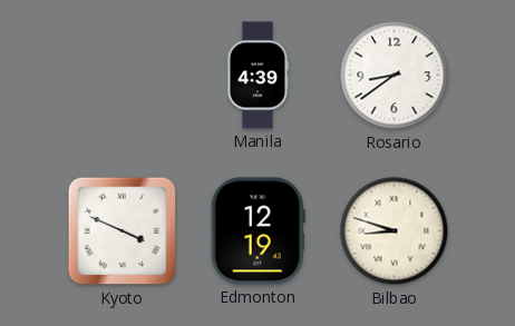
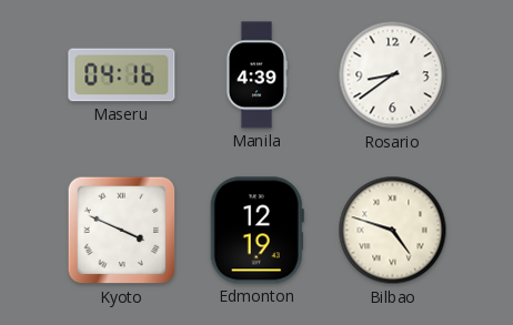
Maseru: none -> 04:16 (122, 75)
Bilbao: 8:48 -> 4:48 (393, 231)
